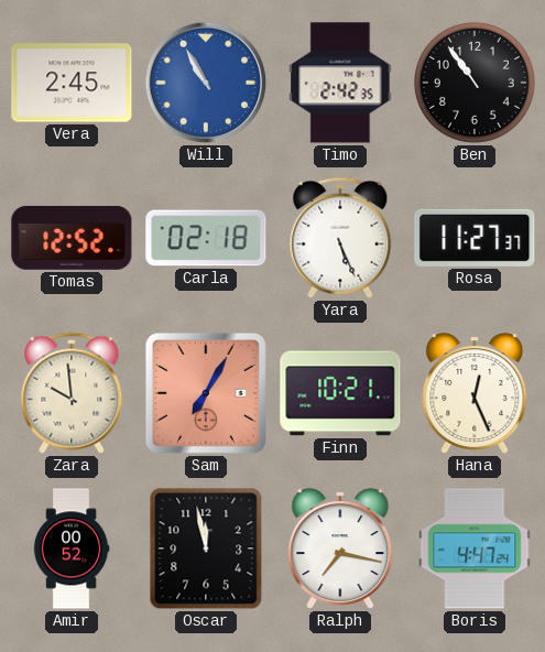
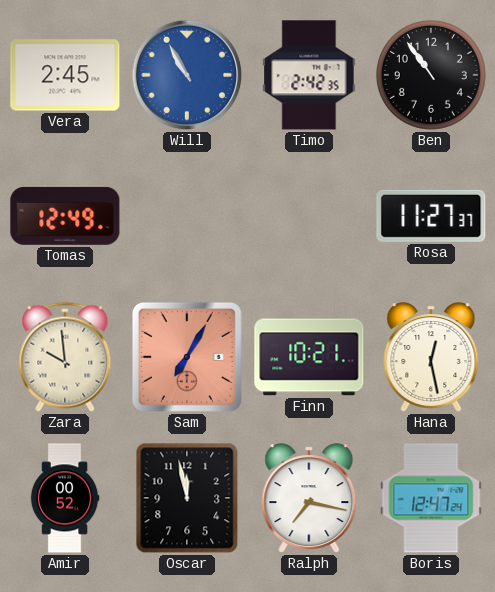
Tomas: 12:52 -> 12:49 (65, 216)
Carla: 02:18 -> none (206, 238)
Yara: 5:26 -> none (340, 238)
Hana: 12:26 -> 12:28 (431, 357)
Boris: 4:47 -> 12:47 (431, 498)
